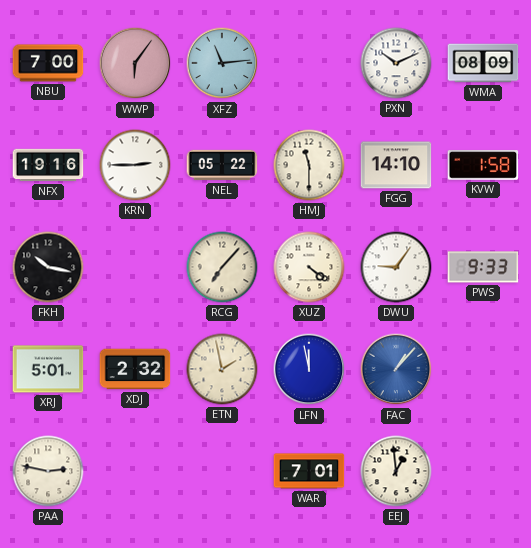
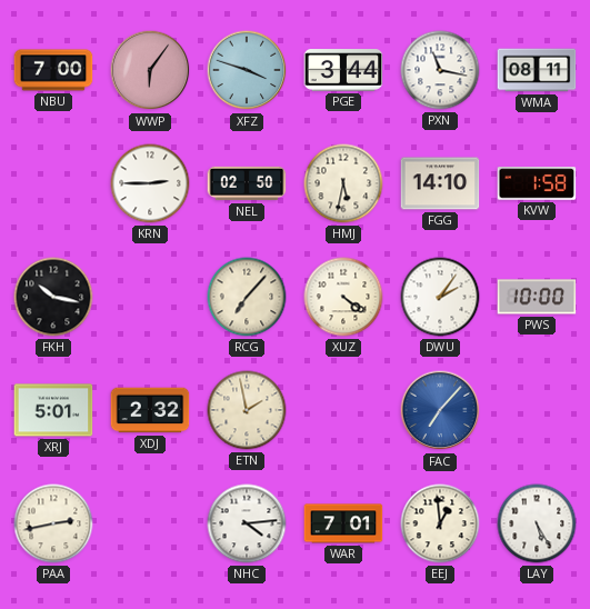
XFZ: 11:14 -> 3:48 (247, 70)
PGE: none -> 3:44 (343, 70)
PXN: 10:11 -> 11:17 (440, 70)
WMA: 08:09 -> 08:11 (537, 70)
NFX: 19:16 -> none (48, 165)
NEL: 05:22 -> 02:50 (247, 183)
HMJ: 11:30 -> 5:32 (343, 183)
DWU: 9:06 -> 2:06 (440, 297)
PWS: 9:33 -> 10:00 (537, 297)
LFN: 11:58 -> none (309, 369)
FAC: 1:07 -> 7:07 (440, 410)
PAA: 2:47 -> 2:43 (53, 523)
NHC: none -> 4:14 (247, 523)
LAY: none -> 5:25 (537, 523)
